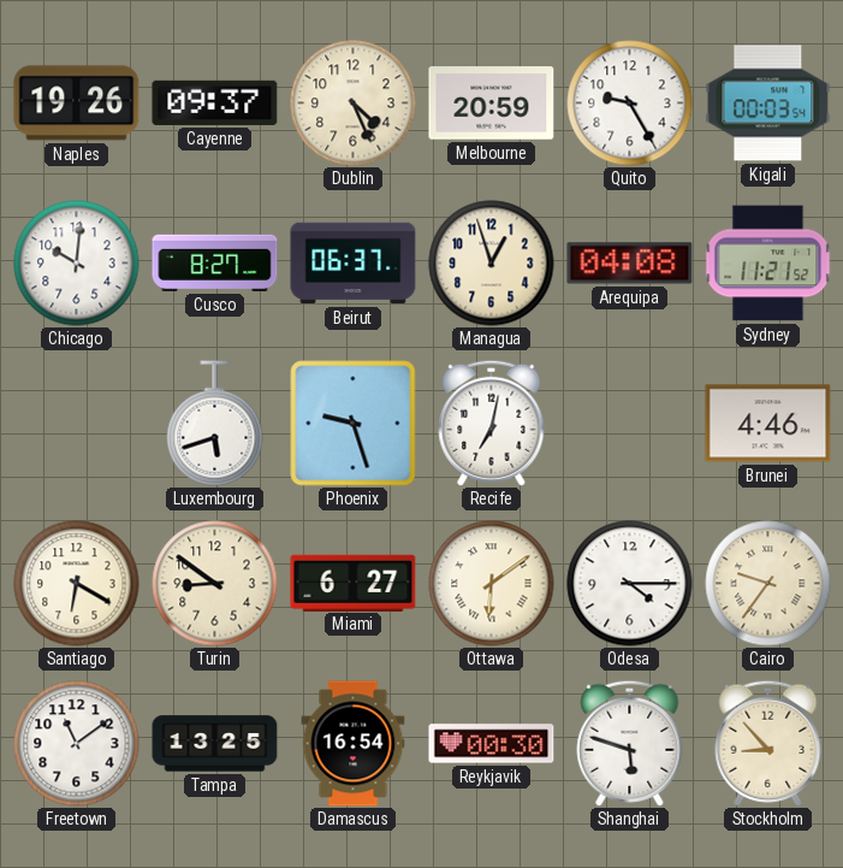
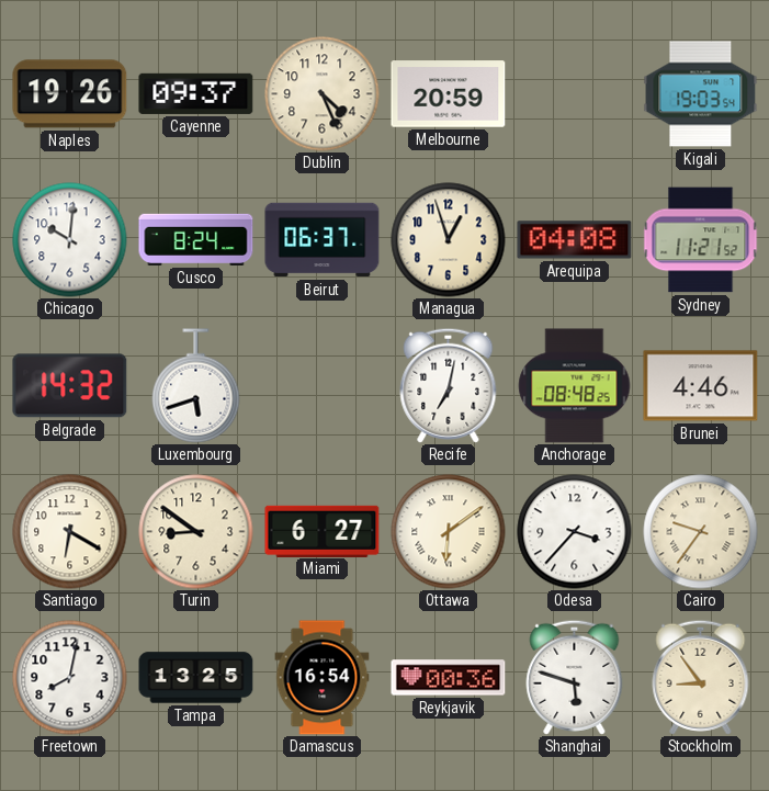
Quito: 9:25 -> none (630, 104)
Kigali: 00:03 -> 19:03 (701, 94)
Cusco: 8:27 -> 8:24 (196, 239)
Belgrade: none -> 14:32 (70, 386)
Phoenix: 9:27 -> none (354, 424)
Anchorage: none -> 08:48 (575, 386)
Odesa: 4:15 -> 3:37 (575, 532)
Freetown: 11:09 -> 8:02 (70, 678)
Reykjavik: 00:30 -> 00:36 (449, 678)
Stockholm: 8:53 -> 8:54 (701, 677)
